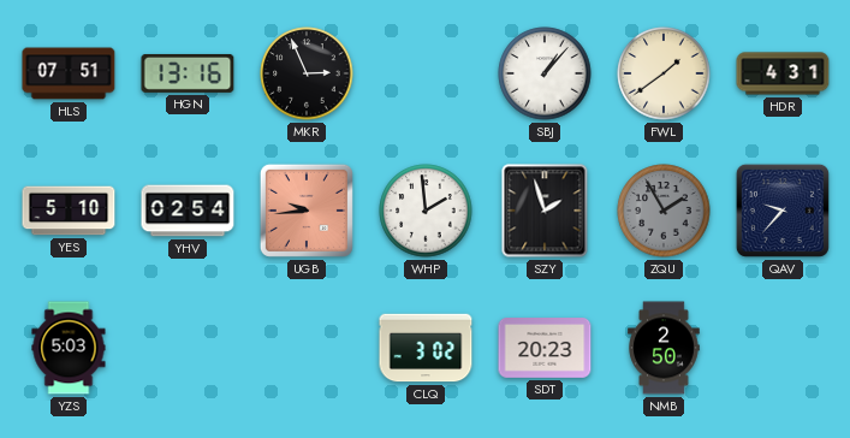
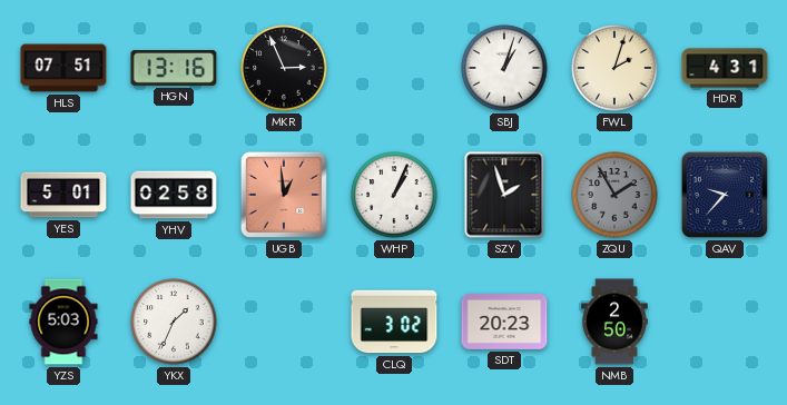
SBJ: 1:07 -> 1:03 (504, 68)
FWL: 1:39 -> 2:03 (614, 68)
YES: 5:10 -> 5:01 (63, 195)
YHV: 02:54 -> 02:58 (174, 195)
UGB: 9:44 -> 12:59 (284, 195)
WHP: 1:59 -> 1:04 (394, 195)
YKX: none -> 1:34 (174, 322)
